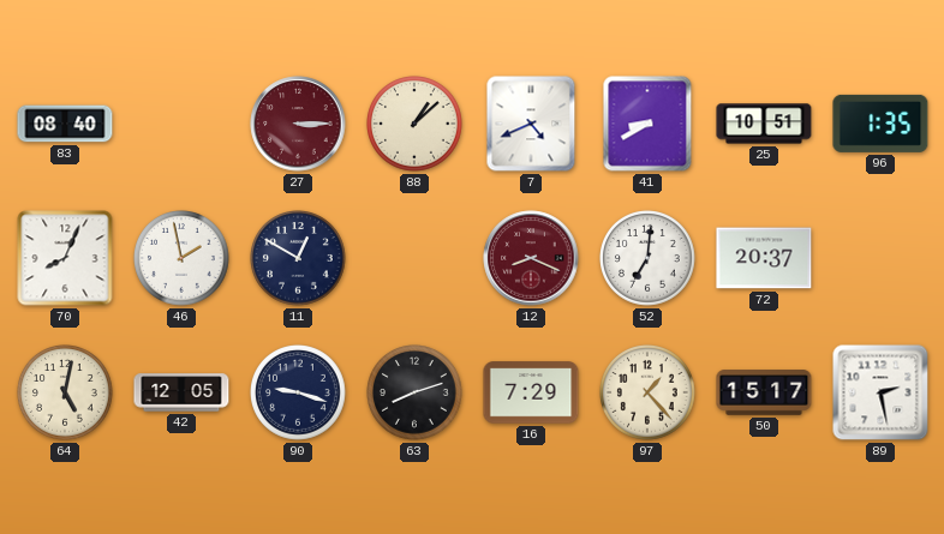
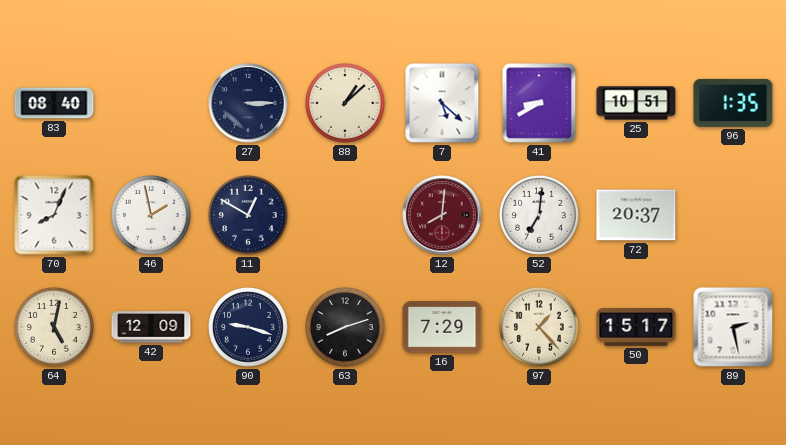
27 dial: burgundy -> navy (248, 103)
7: 4:41 -> 5:22 (442, 103)
12: 8:19 -> 8:01 (442, 215)
42: 12:05 -> 12:09 (151, 327)
